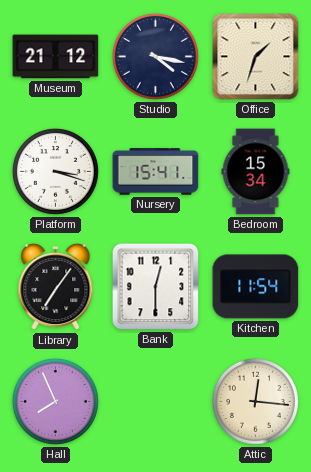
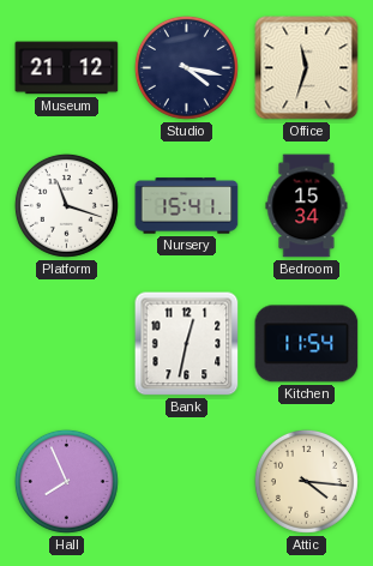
Office: 1:33 -> 11:33 (307, 68)
Platform: 3:18 -> 11:18 (66, 205)
Library: 7:06 -> none (56, 287)
Bank: 12:30 -> 12:32 (187, 344)
Attic: 12:16 -> 4:16 (306, 481)
